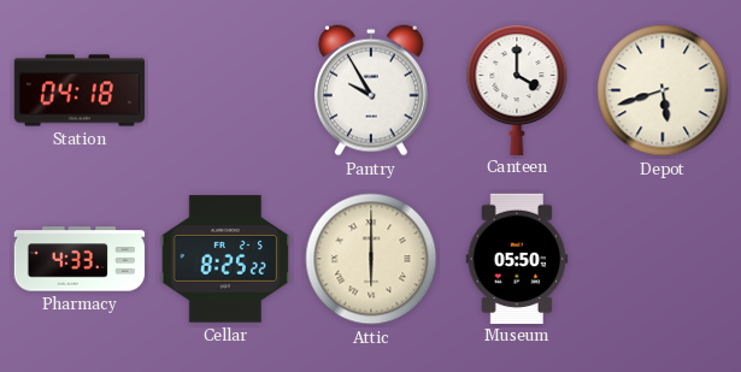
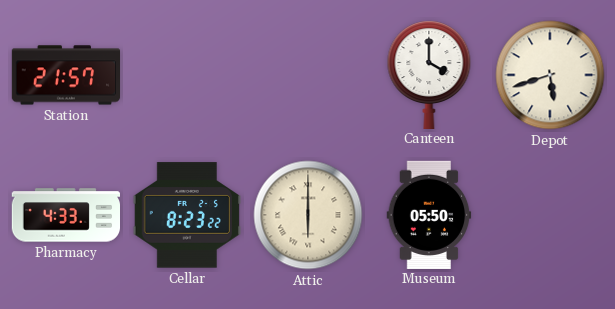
Station: 04:18 -> 21:57 (66, 75)
Pantry: 9:55 -> none (371, 90)
Cellar: 8:25 -> 8:23 (186, 215)
